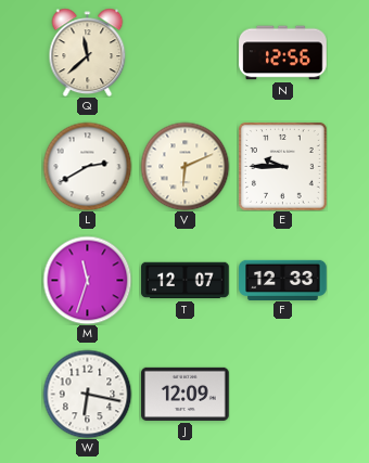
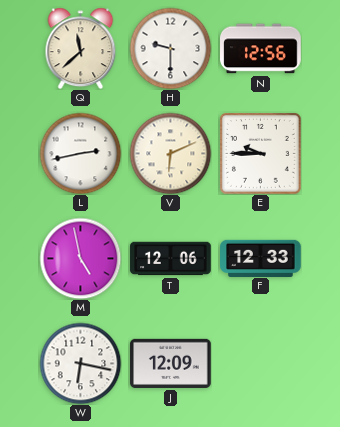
H: none -> 9:30 (170, 48)
L: 2:40 -> 2:43 (80, 153)
M: 11:33 -> 4:58 (80, 258)
T: 12:07 -> 12:06 (171, 259)
